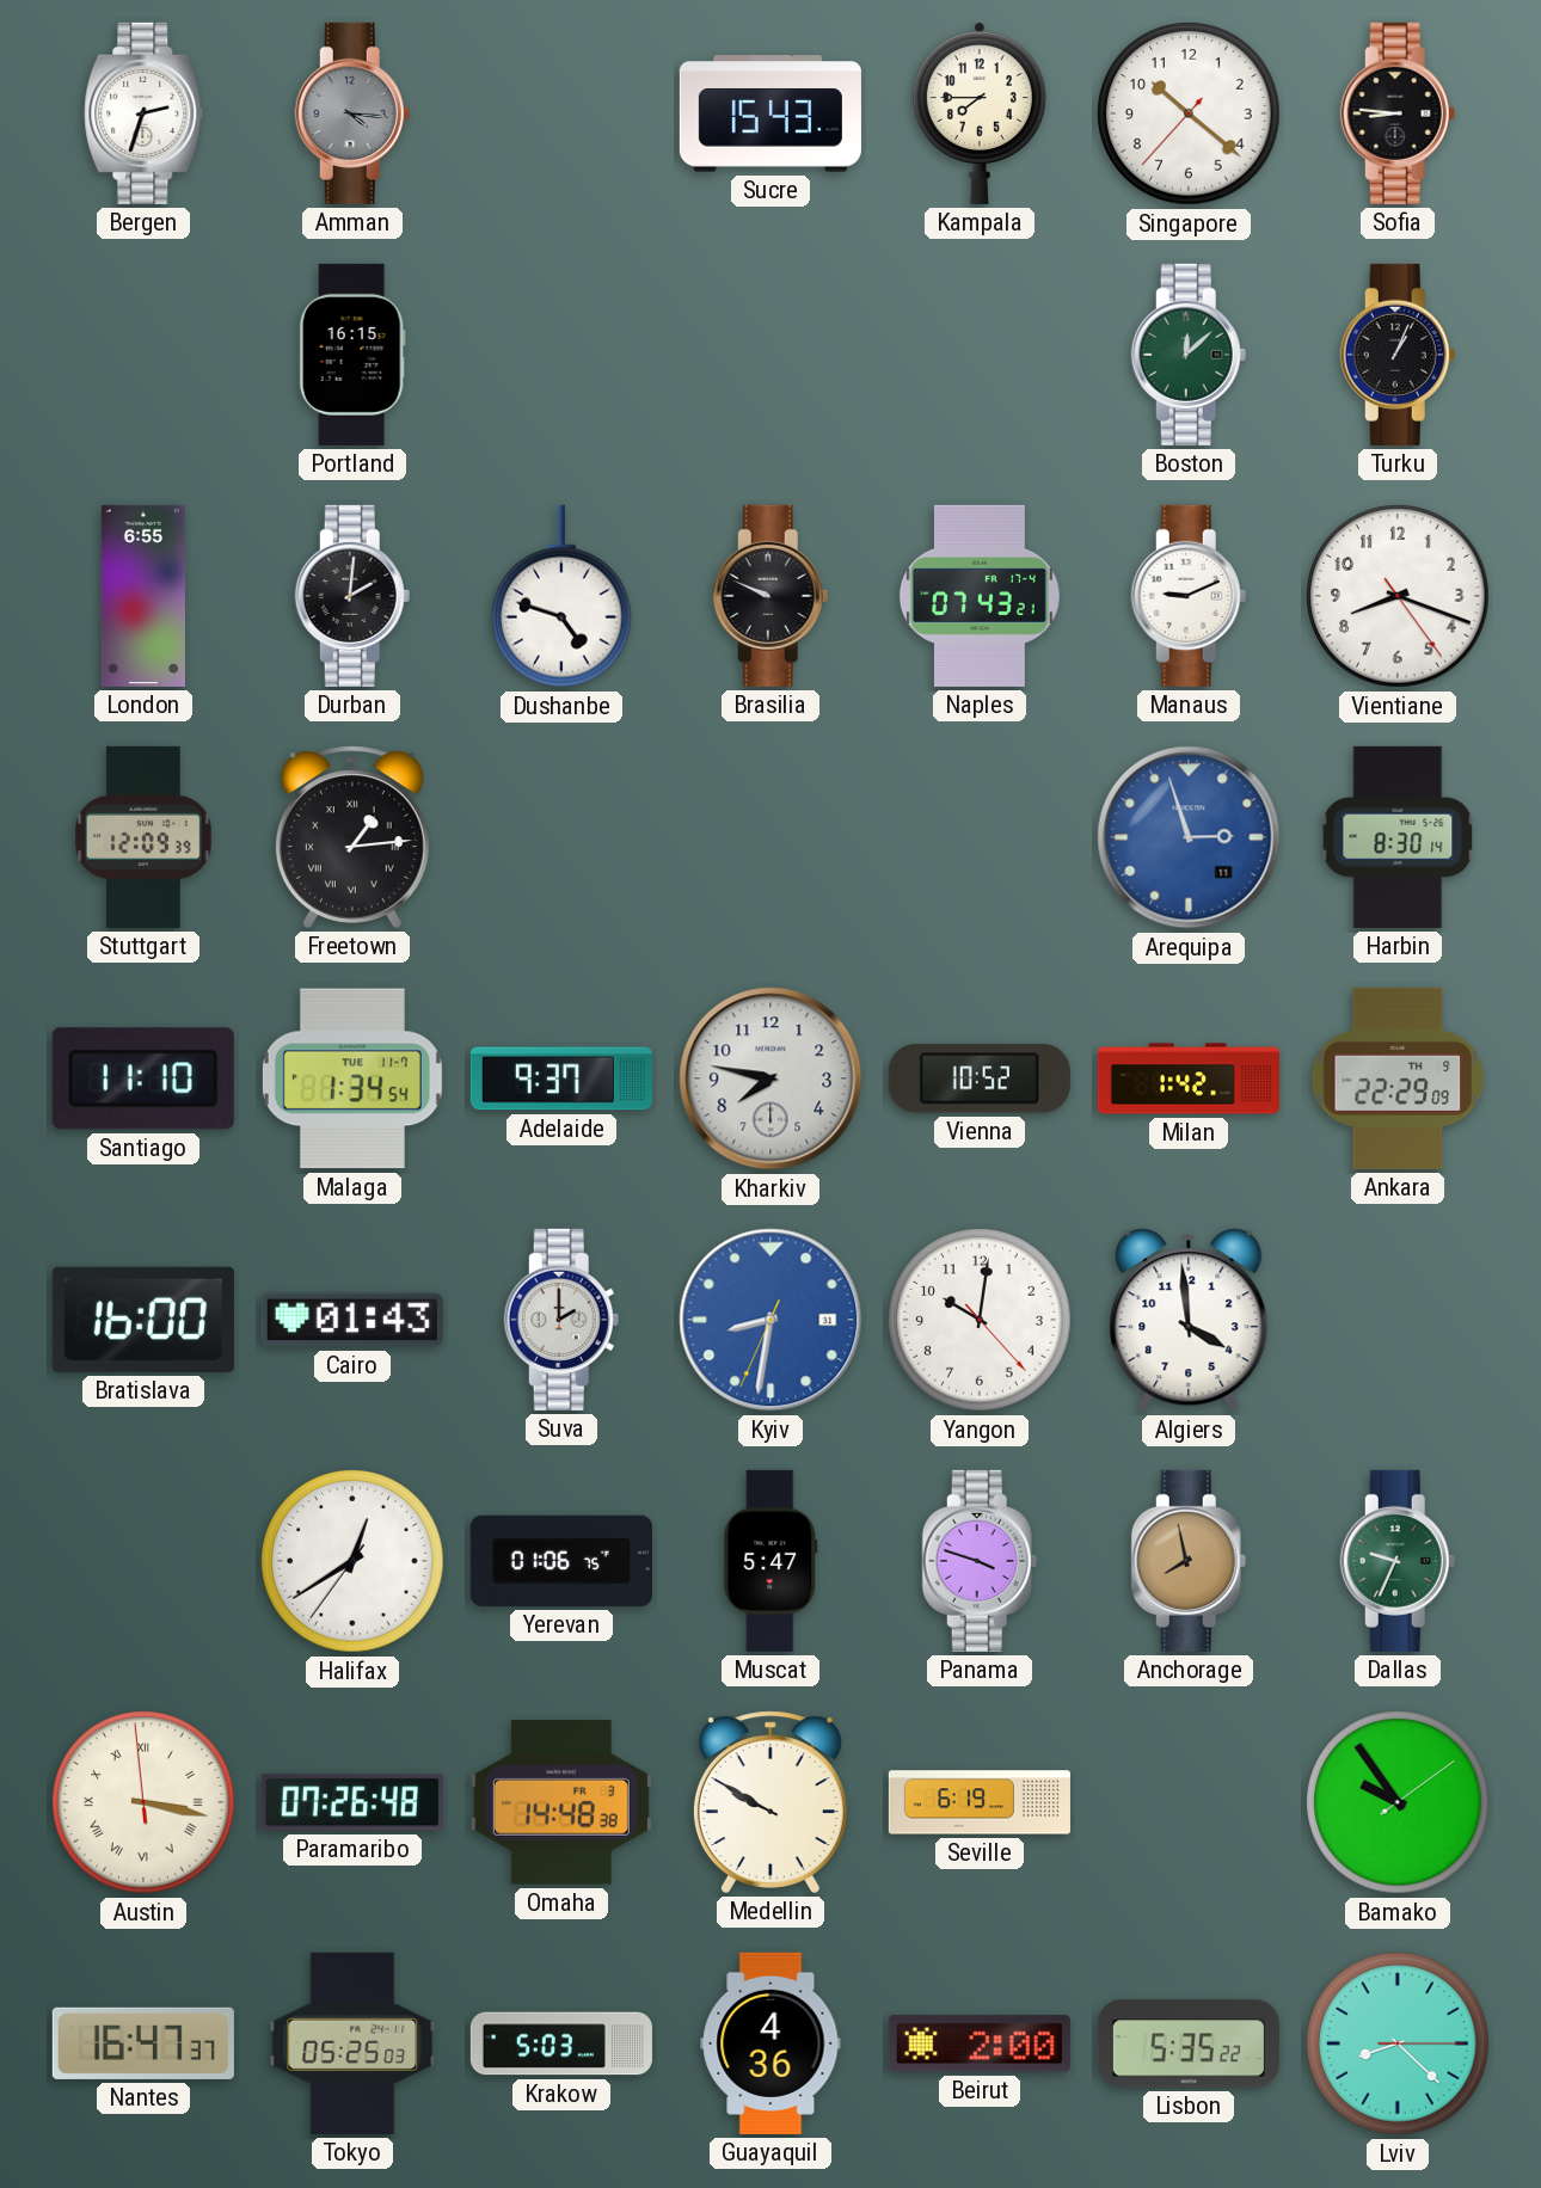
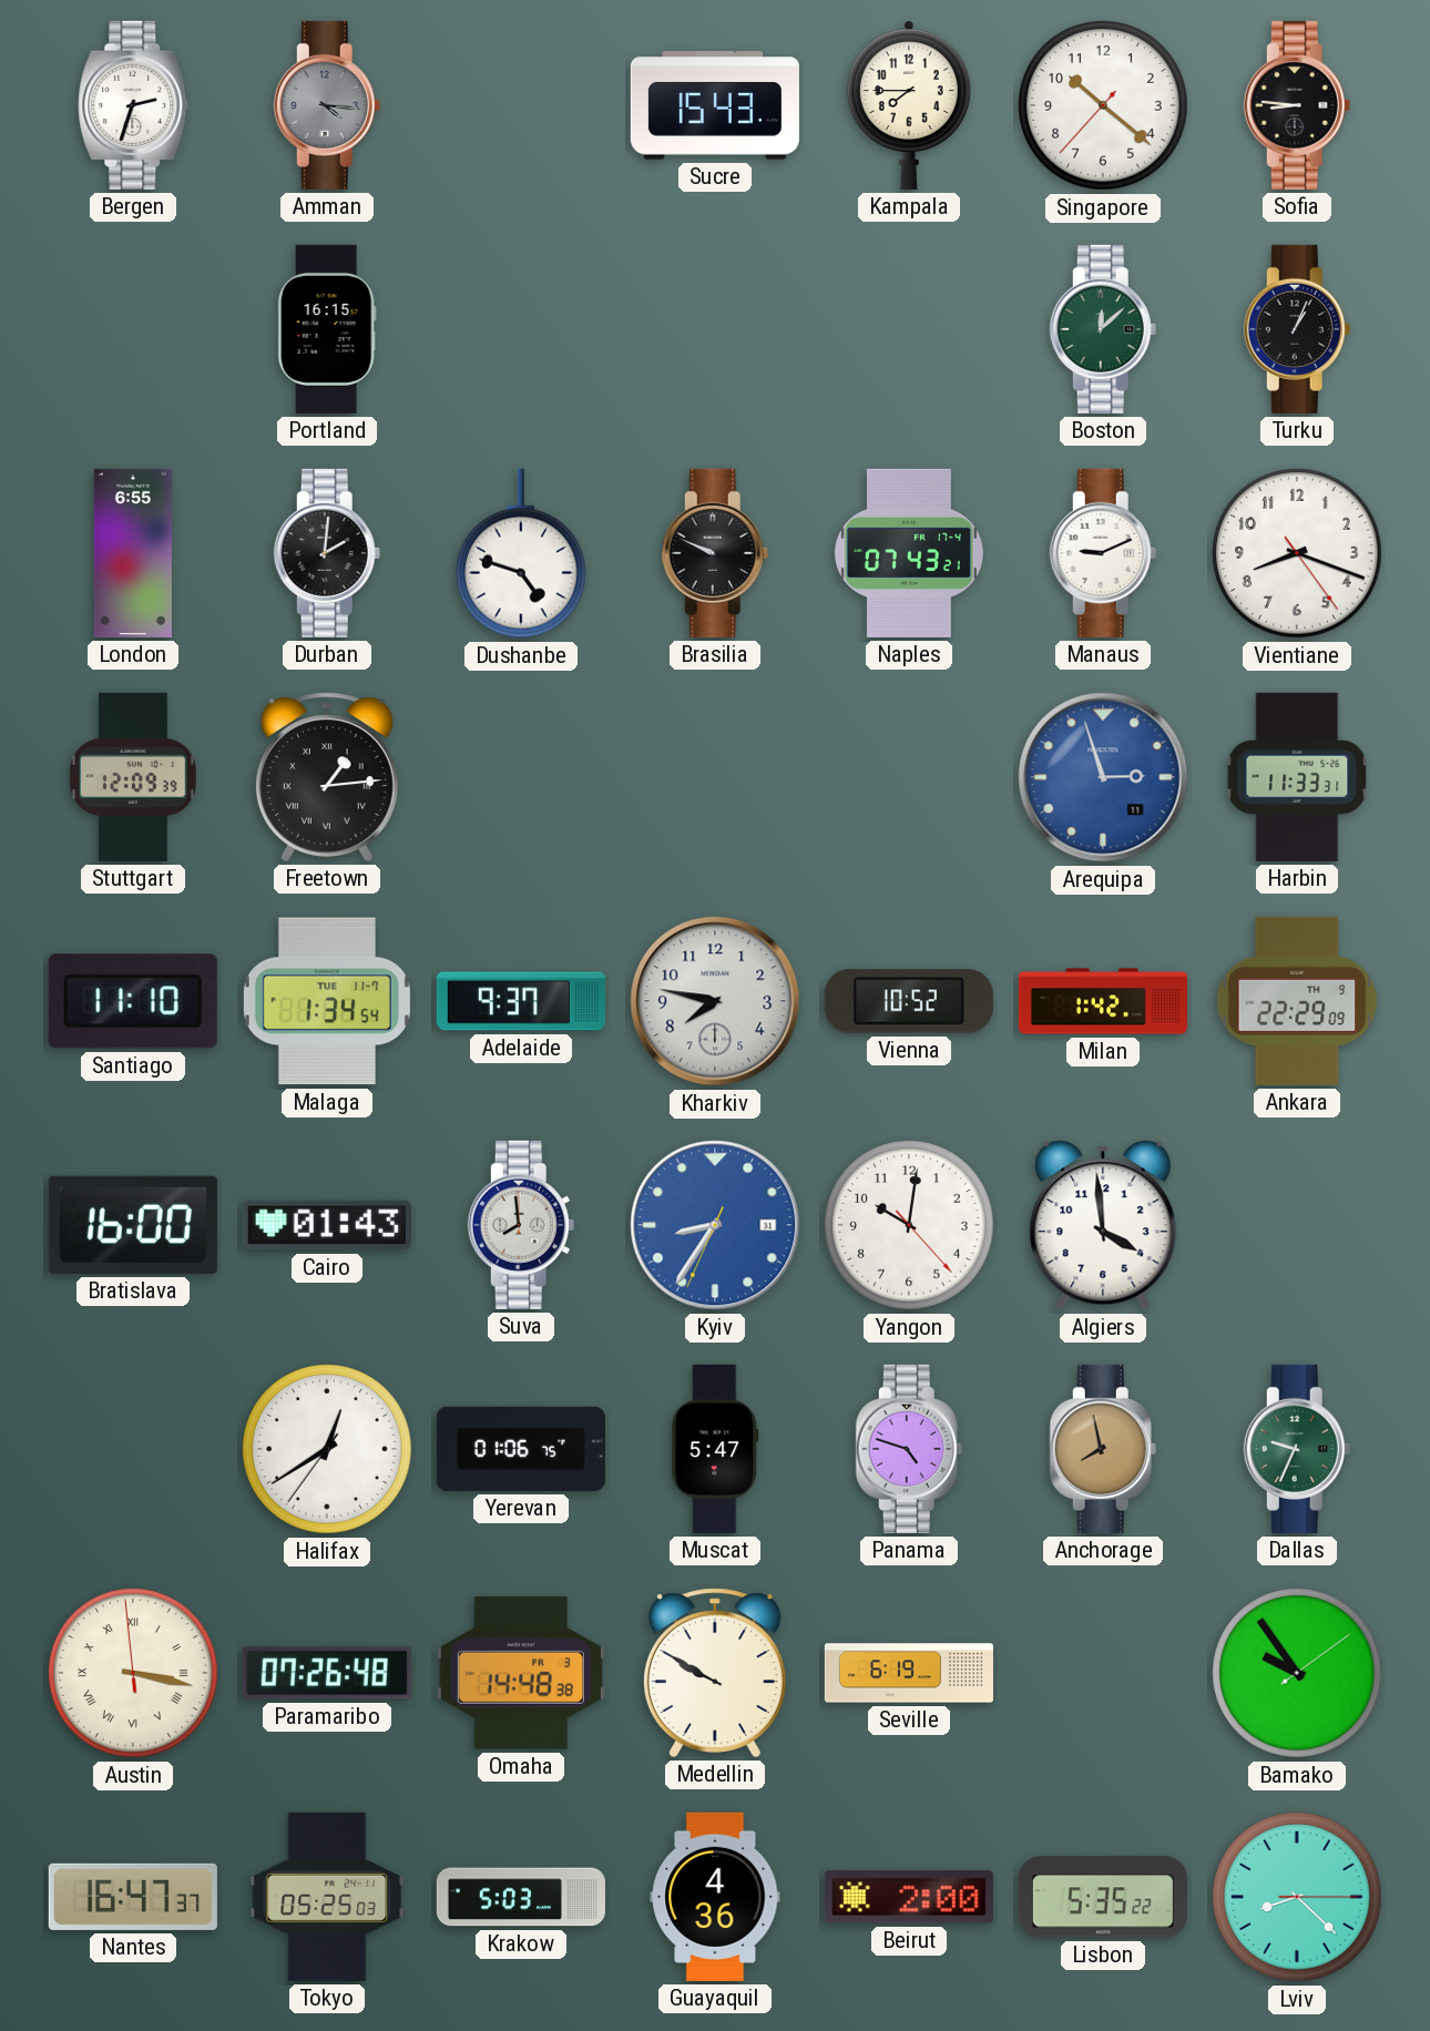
Harbin: 8:30 -> 11:33 (1297, 777)
Suva: 2:00 -> 7:59 (521, 1225)
Kyiv: 8:31 -> 8:35 (715, 1225)
Panama: 3:48 -> 4:48 (909, 1449)
